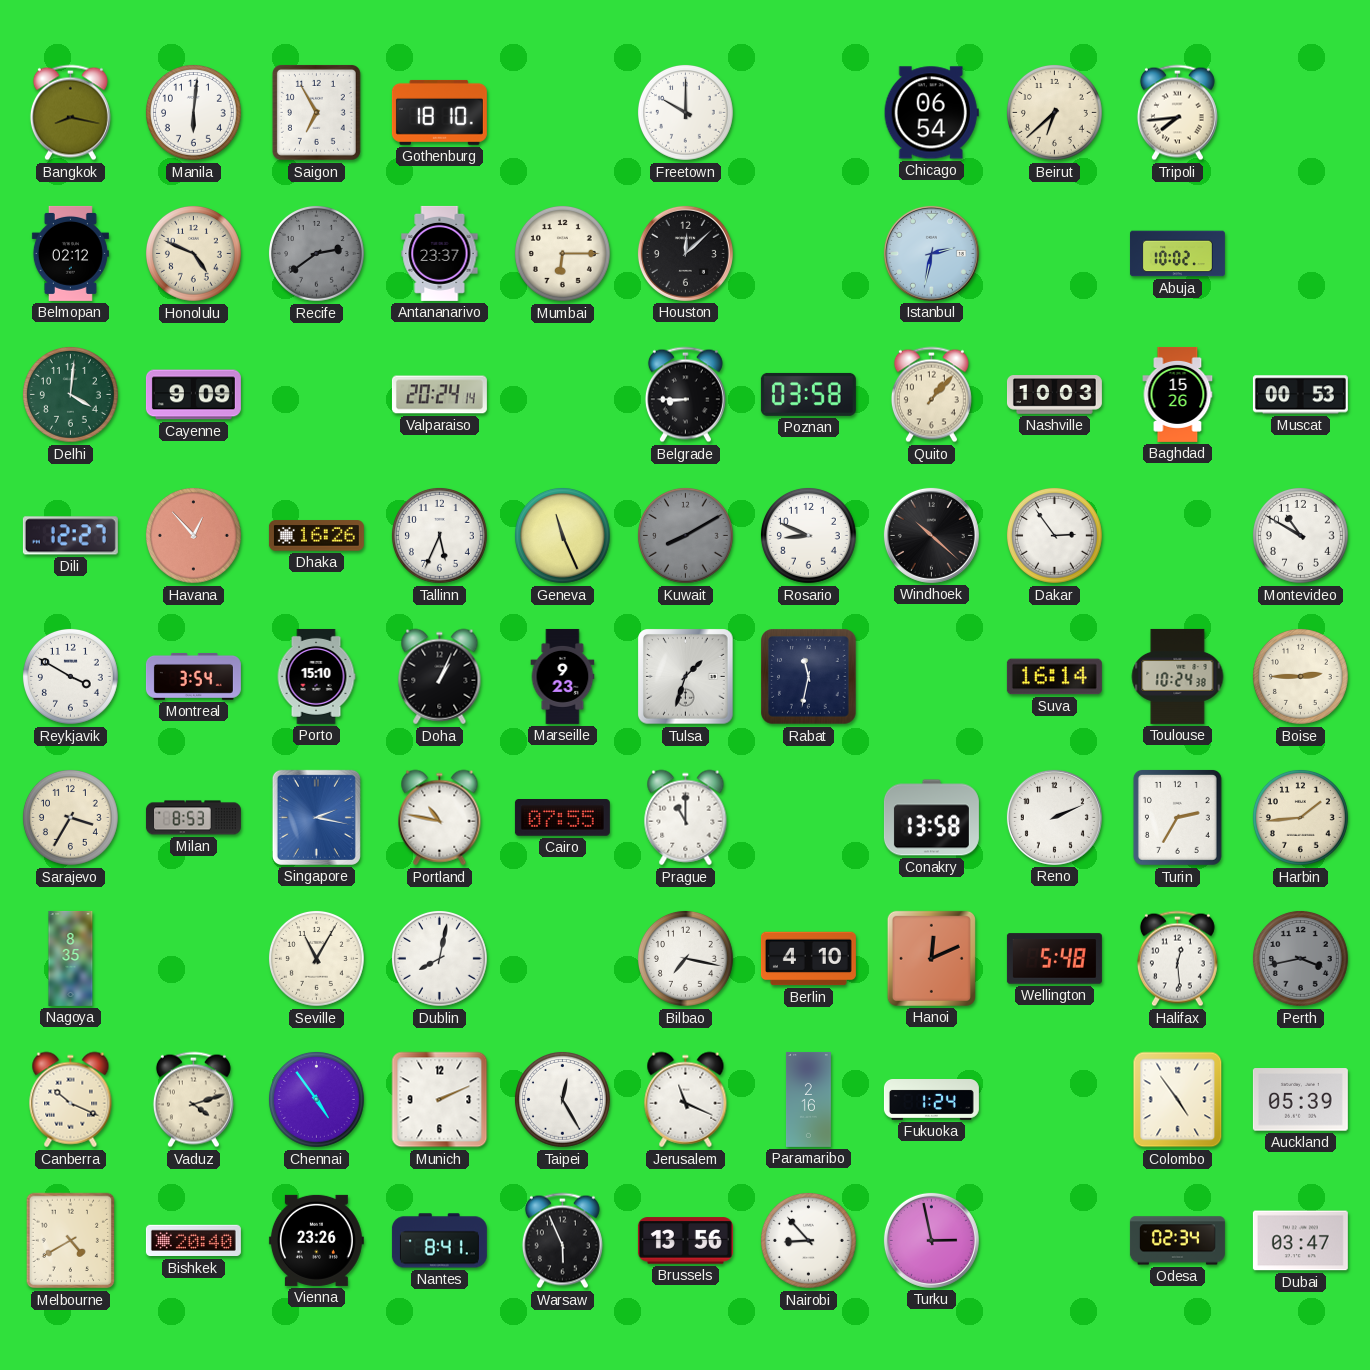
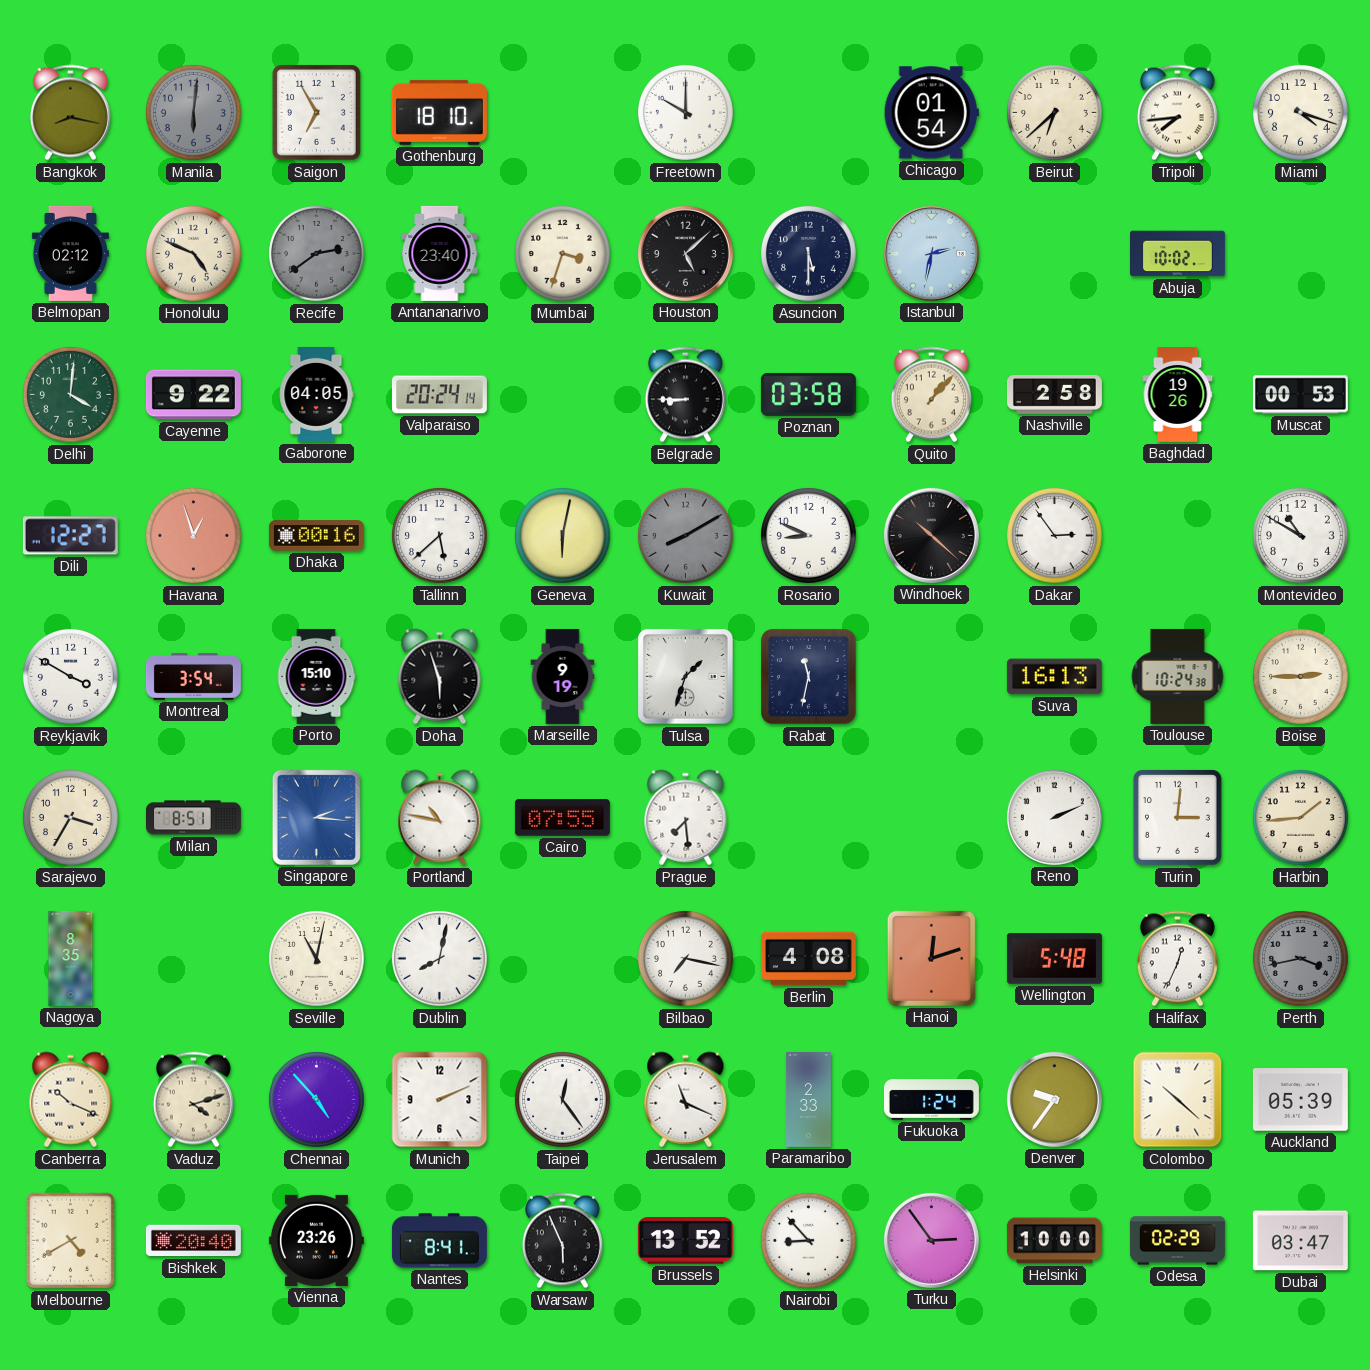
Manila dial: white -> grey (193, 112)
Chicago: 06:54 -> 01:54 (931, 113)
Miami: none -> 4:18 (1300, 112)
Antananarivo: 23:37 -> 23:40 (440, 253)
Mumbai: 6:15 -> 3:33 (562, 253)
Houston: 12:08 -> 5:08 (685, 253)
Asuncion: none -> 5:30 (808, 253)
Cayenne: 9:09 -> 9:22 (193, 395)
Gaborone: none -> 04:05 (316, 394)
Nashville: 10:03 -> 2:58 (1054, 395)
Baghdad: 15:26 -> 19:26 (1178, 394)
Havana: 12:53 -> 12:57 (193, 535)
Dhaka: 16:26 -> 00:16 (316, 536)
Tallinn: 5:34 -> 5:38 (439, 535)
Geneva: 11:26 -> 6:02 (562, 535)
Doha: 1:04 -> 5:57 (440, 677)
Marseille: 9:23 -> 9:19 (563, 676)
Suva: 16:14 -> 16:13 (1054, 677)
Milan: 8:53 -> 8:51 (193, 818)
Singapore: 2:17 -> 2:16 (316, 817)
Prague: 11:00 -> 7:29 (686, 818)
Conakry: 13:58 -> none (931, 818)
Turin: 2:35 -> 3:01 (1177, 817)
Seville: 11:05 -> 11:02 (316, 958)
Berlin: 4:10 -> 4:08 (808, 959)
Hanoi: 12:11 -> 12:12 (931, 958)
Halifax: 12:29 -> 12:34 (1177, 959)
Chennai: 4:54 -> 4:53 (316, 1099)
Taipei: 12:25 -> 12:24 (562, 1099)
Paramaribo: 2:16 -> 2:33 (808, 1099)
Denver: none -> 9:36 (1054, 1099)
Colombo: 4:54 -> 10:22 (1178, 1100)
Brussels: 13:56 -> 13:52 (685, 1241)
Turku: 2:58 -> 2:54 (931, 1240)
Helsinki: none -> 10:00 (1054, 1241)
Odesa: 02:34 -> 02:29 (1177, 1241)
